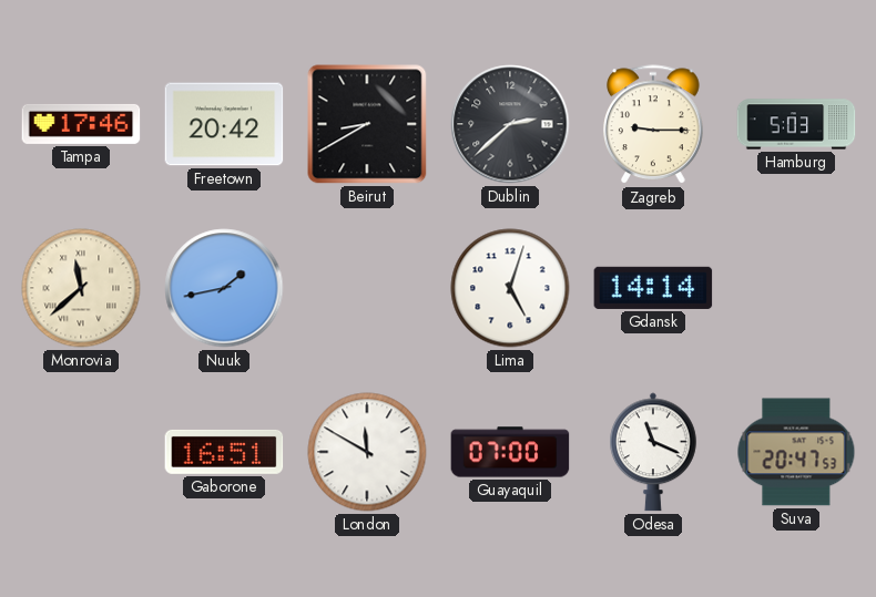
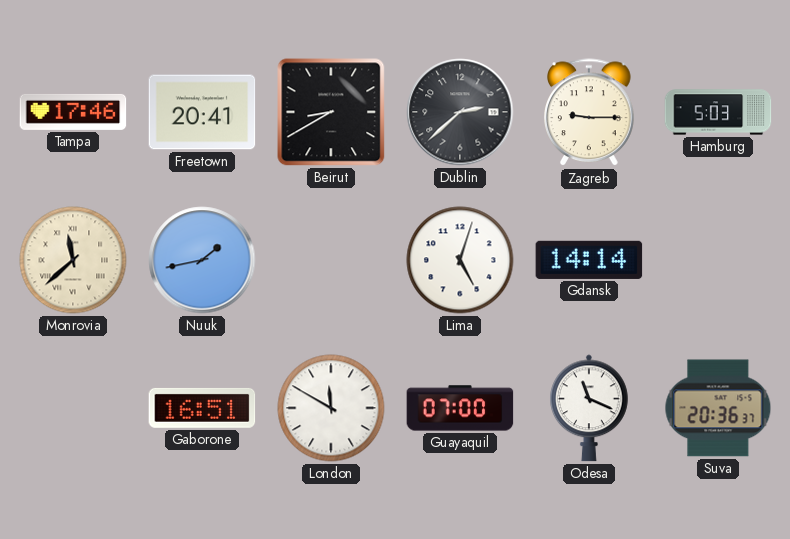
Freetown: 20:42 -> 20:41 (202, 112)
Suva: 20:47 -> 20:36 (718, 408)
